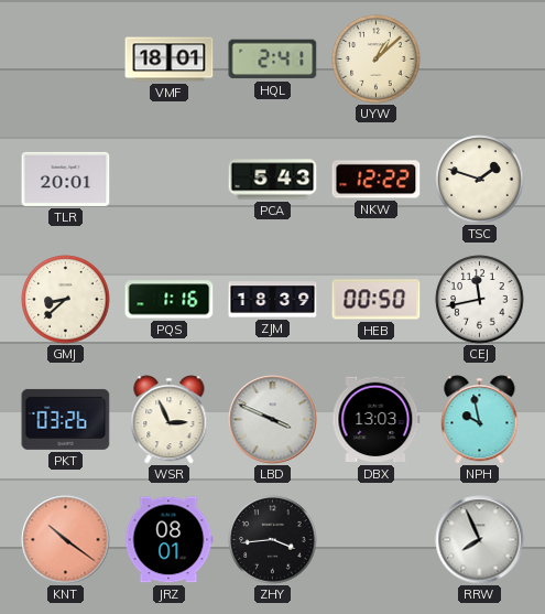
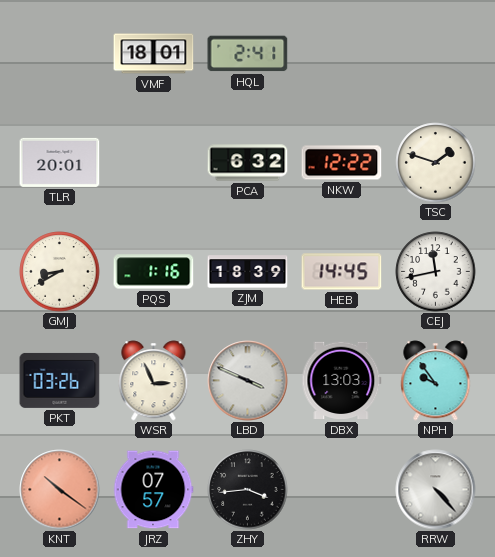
UYW: 1:08 -> none (377, 60)
PCA: 5:43 -> 6:32 (248, 163)
GMJ: 8:38 -> 8:40 (60, 272)
HEB: 00:50 -> 14:45 (342, 272)
NPH: 9:58 -> 9:54 (436, 381)
JRZ: 08:01 -> 07:57 (153, 490)
RRW: 7:56 -> 4:23 (436, 490)
